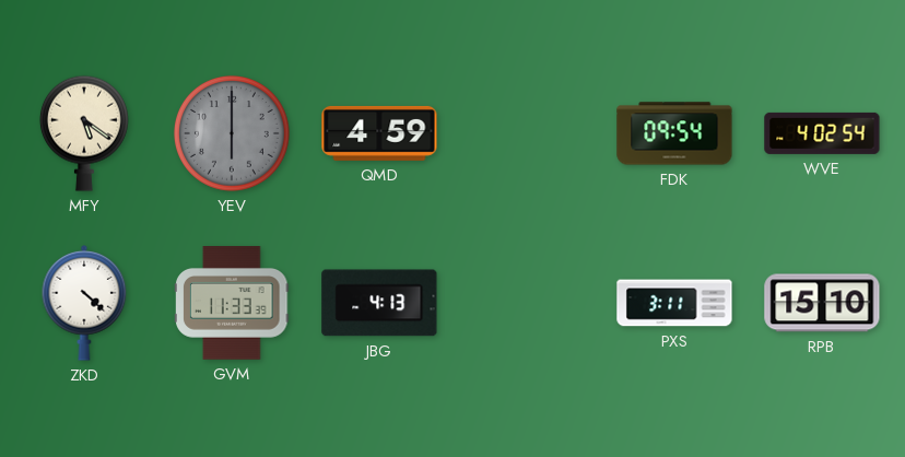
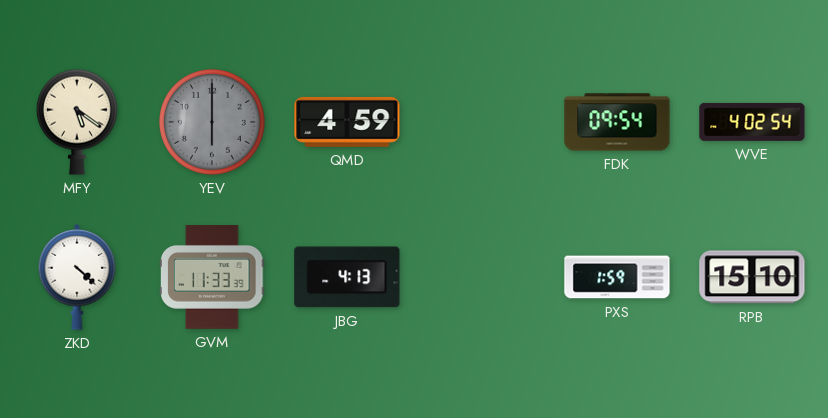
PXS: 3:11 -> 1:59 (617, 277)
